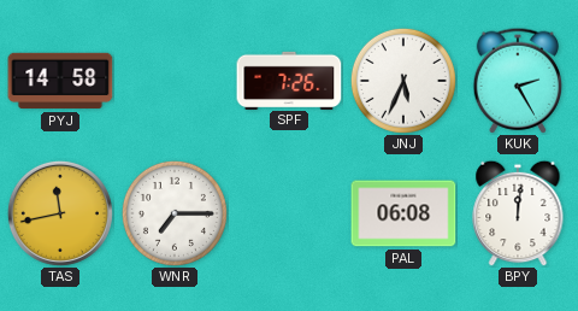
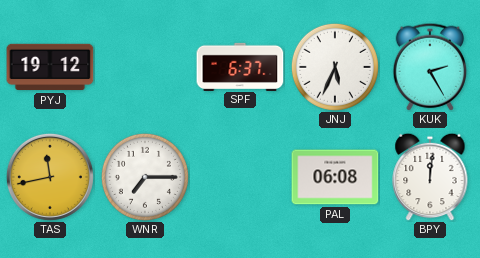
PYJ: 14:58 -> 19:12 (50, 67)
SPF: 7:26 -> 6:37 (240, 66)
